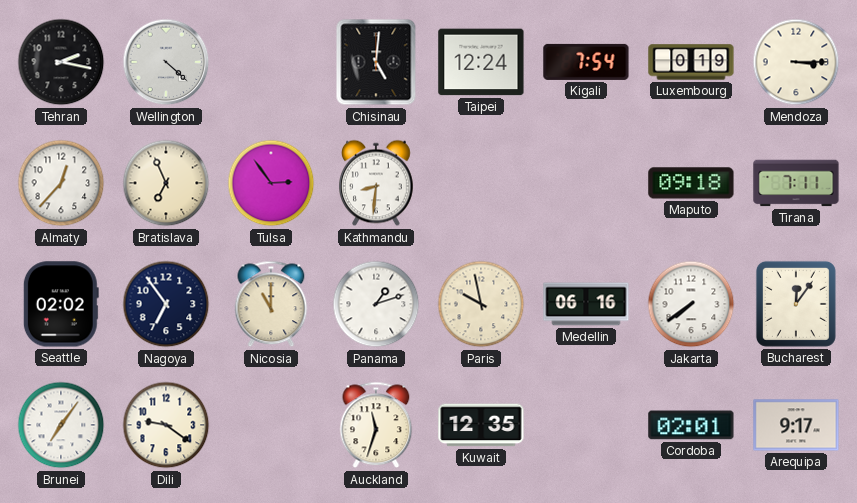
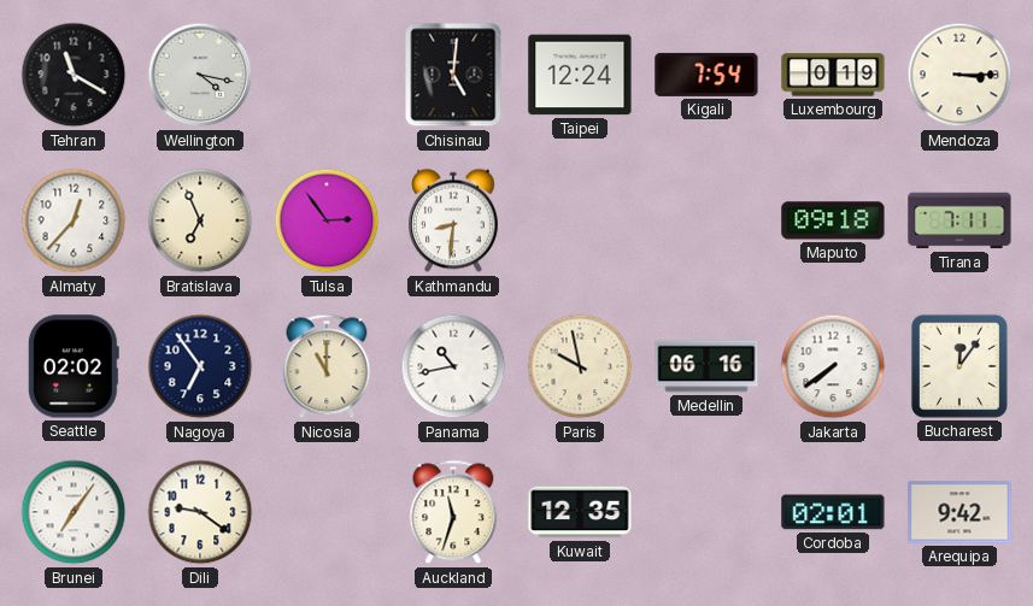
Tehran: 2:17 -> 11:20 (74, 75)
Wellington: 4:22 -> 4:17 (200, 75)
Panama: 1:12 -> 10:43 (453, 366)
Arequipa: 9:17 -> 9:42 (959, 512)
